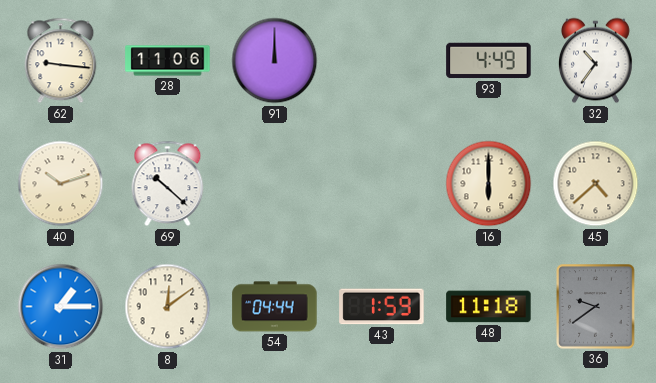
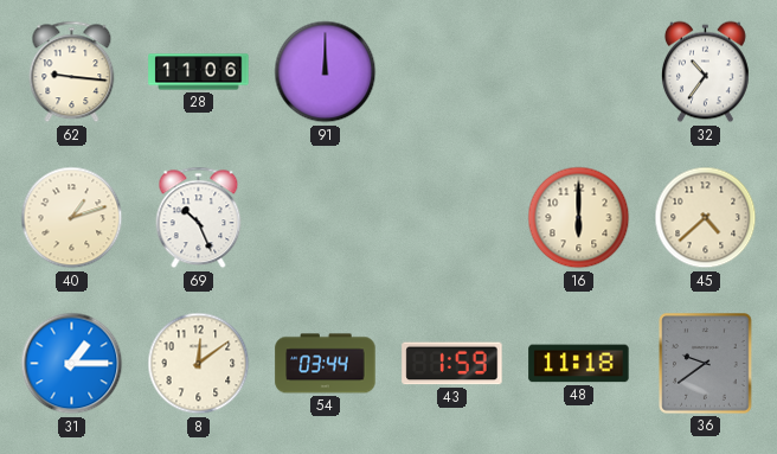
93: 4:49 -> none (489, 61)
40: 10:12 -> 1:12 (72, 218)
69: 10:22 -> 10:26 (199, 218)
54: 04:44 -> 03:44 (326, 364)
